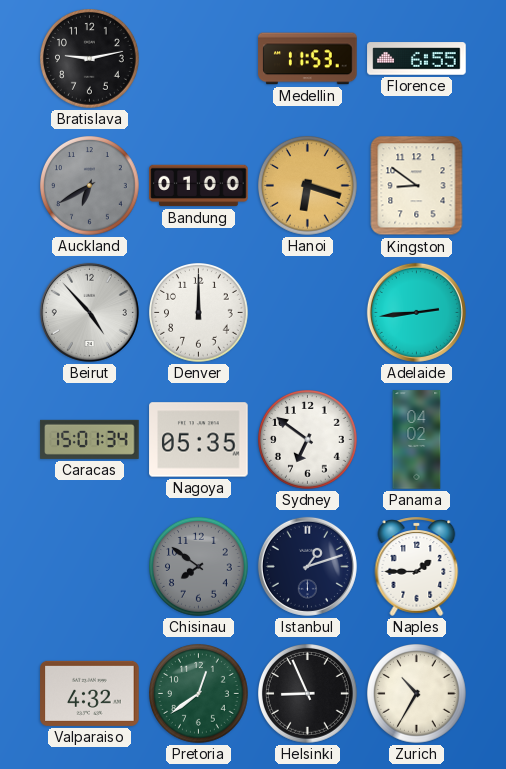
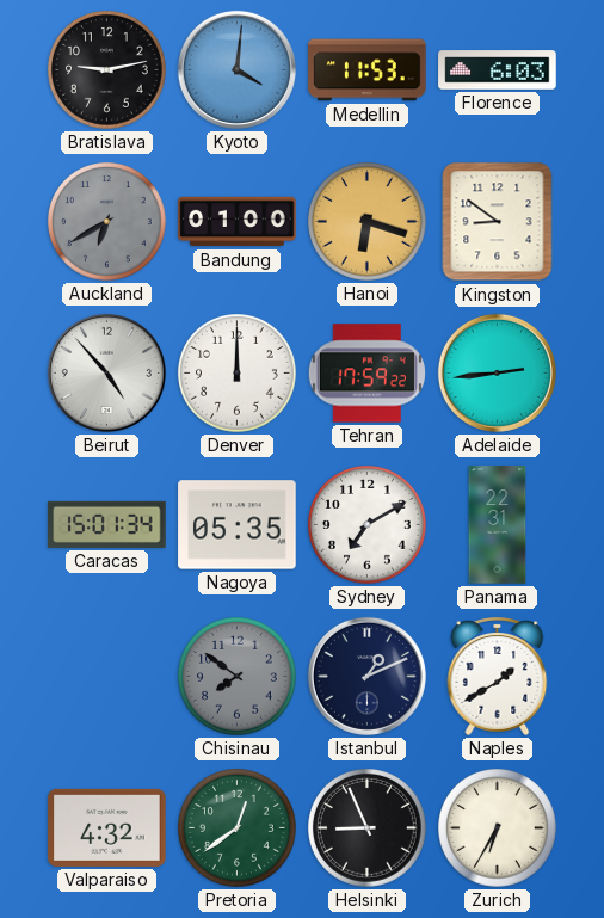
Kyoto: none -> 4:01 (236, 69)
Florence: 6:55 -> 6:03 (498, 70)
Tehran: none -> 17:59 (366, 374)
Sydney: 6:51 -> 7:10 (368, 525)
Panama: 04:02 -> 22:31 (498, 525)
Istanbul: 1:12 -> 1:11 (366, 676)
Naples: 1:45 -> 1:40 (498, 676)
Zurich: 10:35 -> 6:35 (498, 828)
